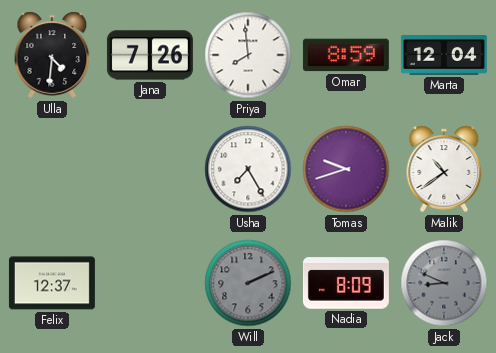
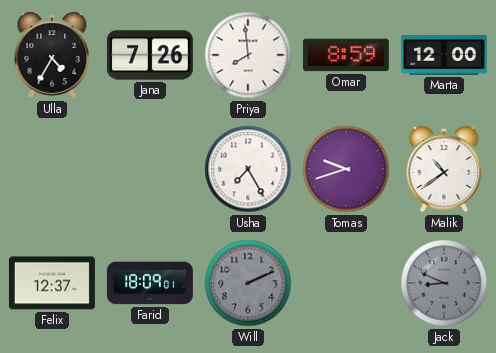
Ulla: 4:31 -> 4:35 (52, 55)
Marta: 12:04 -> 12:00 (444, 56)
Farid: none -> 18:09 (150, 283)
Nadia: 8:09 -> none (346, 283)
